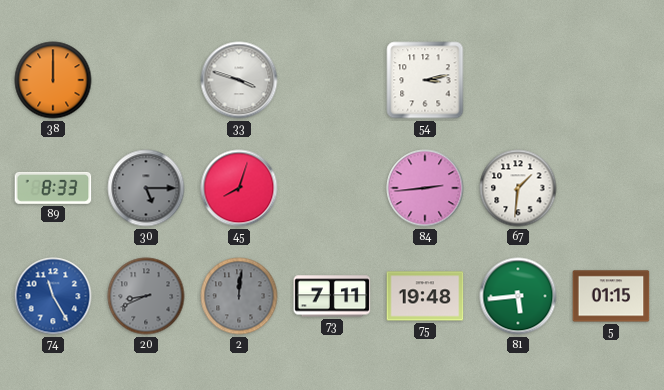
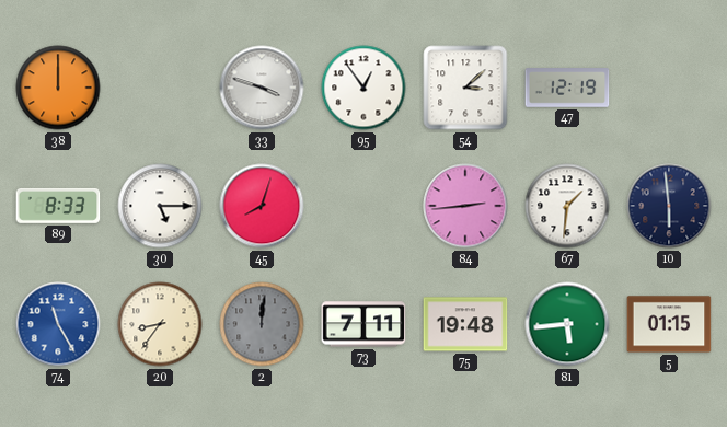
95: none -> 12:54 (363, 88)
54: 3:13 -> 3:08 (465, 88)
47: none -> 12:19 (567, 88)
30 dial: grey -> white (160, 206)
10: none -> 5:59 (669, 206)
20: 8:41 -> 8:36 (160, 324)
20 dial: grey -> cream (160, 324)
